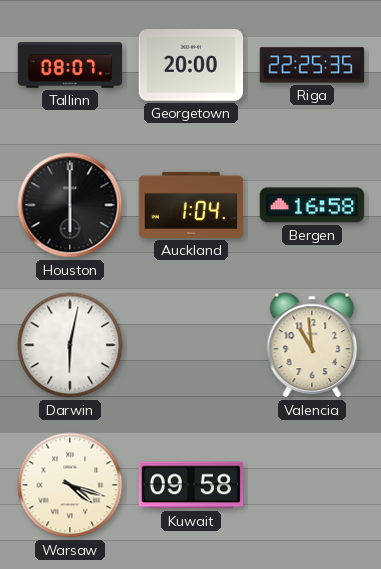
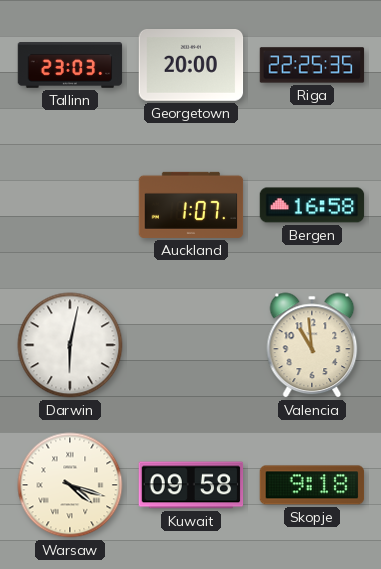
Tallinn: 08:07 -> 23:03 (70, 65)
Houston: 6:00 -> none (70, 205)
Auckland: 1:04 -> 1:07 (191, 205)
Skopje: none -> 9:18 (312, 485)
